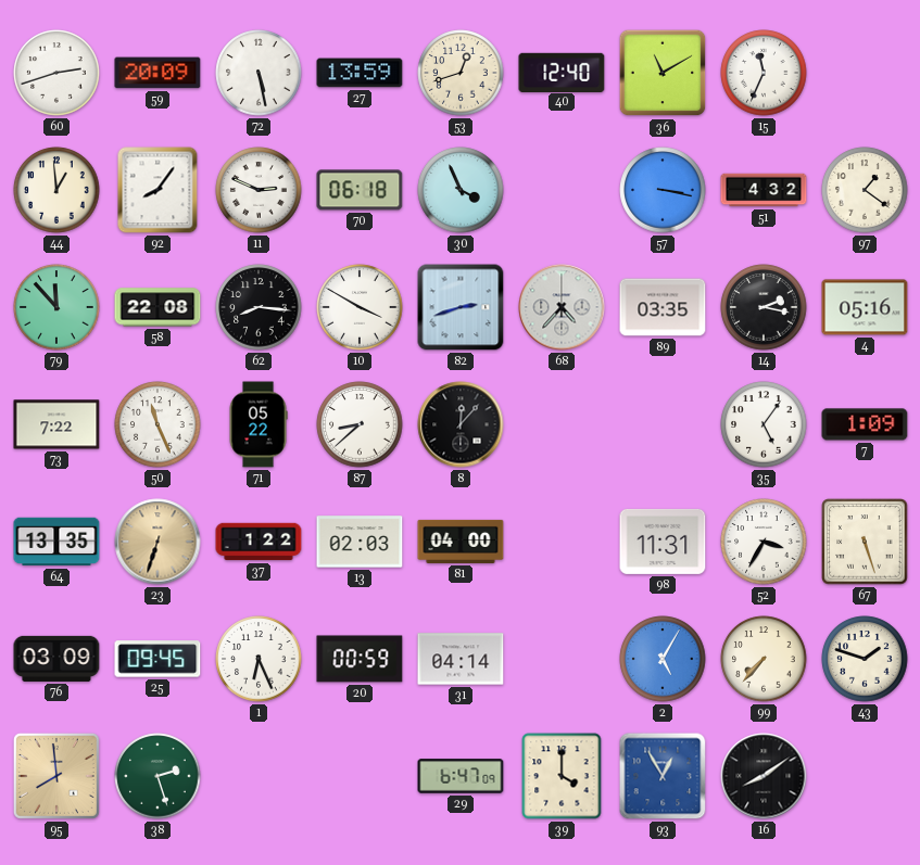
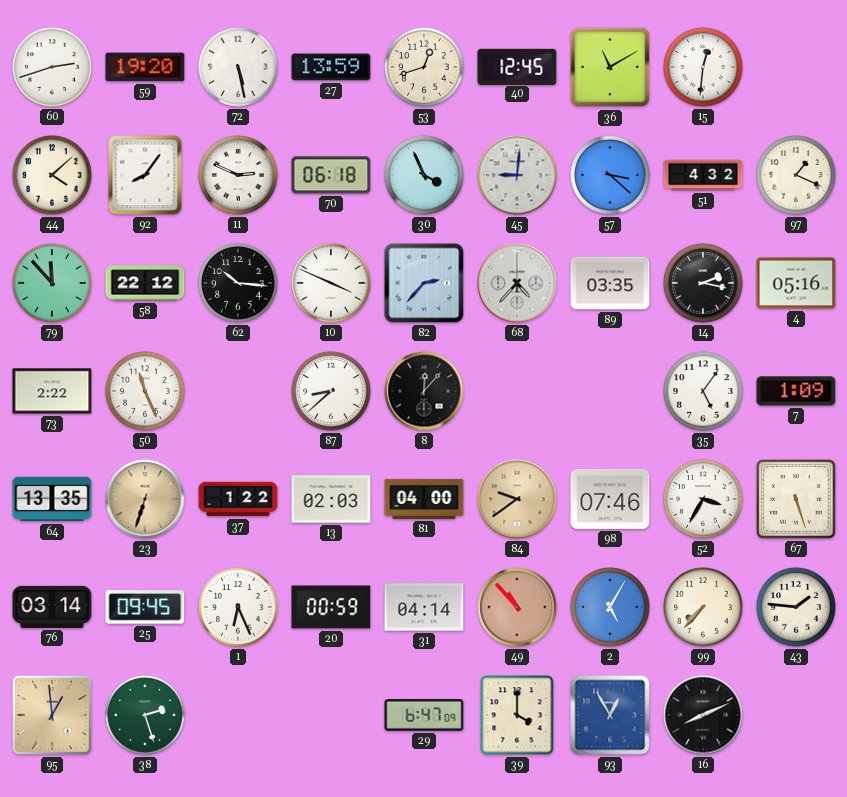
59: 20:09 -> 19:20 (145, 67)
40: 12:40 -> 12:45 (517, 66)
15: 11:34 -> 12:31 (703, 67)
44: 12:59 -> 4:08 (52, 175)
45: none -> 9:01 (517, 175)
57: 3:17 -> 3:22 (610, 175)
97: 1:21 -> 1:19 (796, 175)
58: 22:08 -> 22:12 (145, 283)
62: 8:16 -> 10:16 (238, 283)
10: 3:50 -> 3:49 (331, 283)
82: 2:42 -> 2:37 (424, 283)
73: 7:22 -> 2:22 (52, 391)
71: 05:22 -> none (259, 424)
84: none -> 9:39 (517, 499)
98: 11:31 -> 07:46 (610, 499)
76: 03:09 -> 03:14 (52, 607)
49: none -> 10:53 (517, 607)
43: 1:48 -> 1:46 (796, 607)
95: 7:59 -> 12:59 (52, 715)
16: 8:09 -> 8:11 (703, 715)
